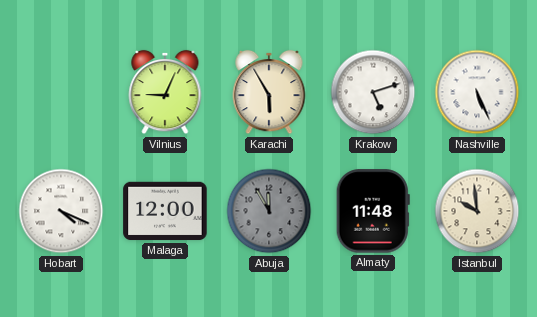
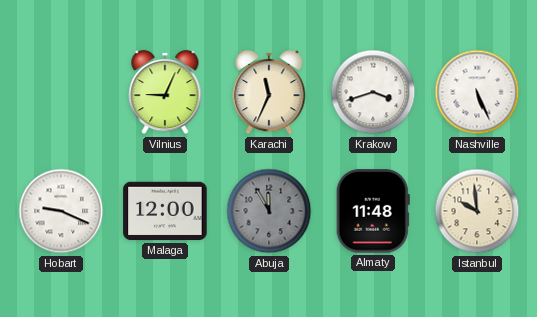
Karachi: 5:55 -> 11:34 (269, 92)
Krakow: 5:12 -> 3:42 (373, 92)
Hobart: 4:19 -> 9:19 (61, 211)
